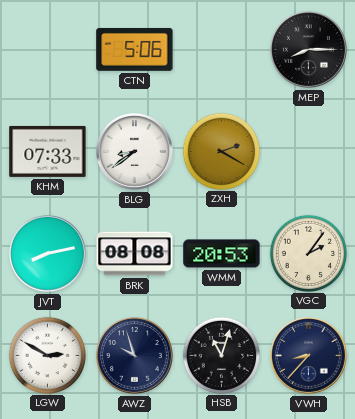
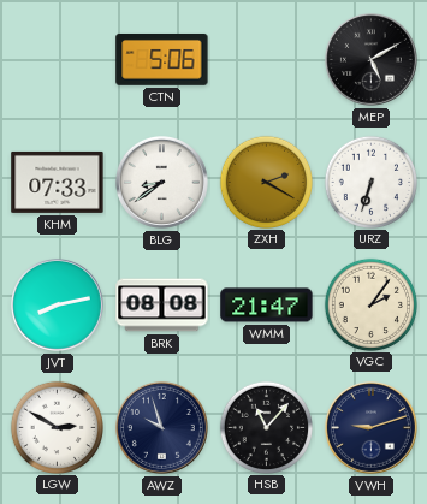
MEP: 8:15 -> 5:10 (370, 59)
URZ: none -> 6:33 (370, 182)
WMM: 20:53 -> 21:47 (267, 306)
HSB: 11:03 -> 11:07 (266, 427)
VWH: 8:37 -> 9:12 (370, 427)
